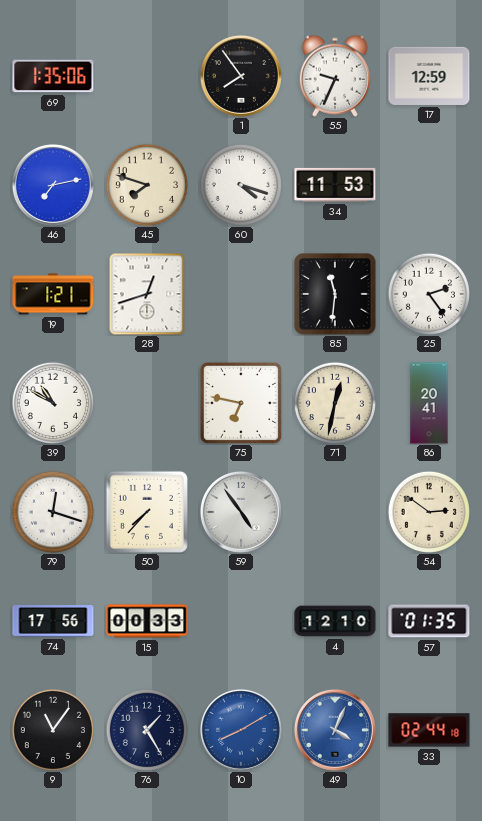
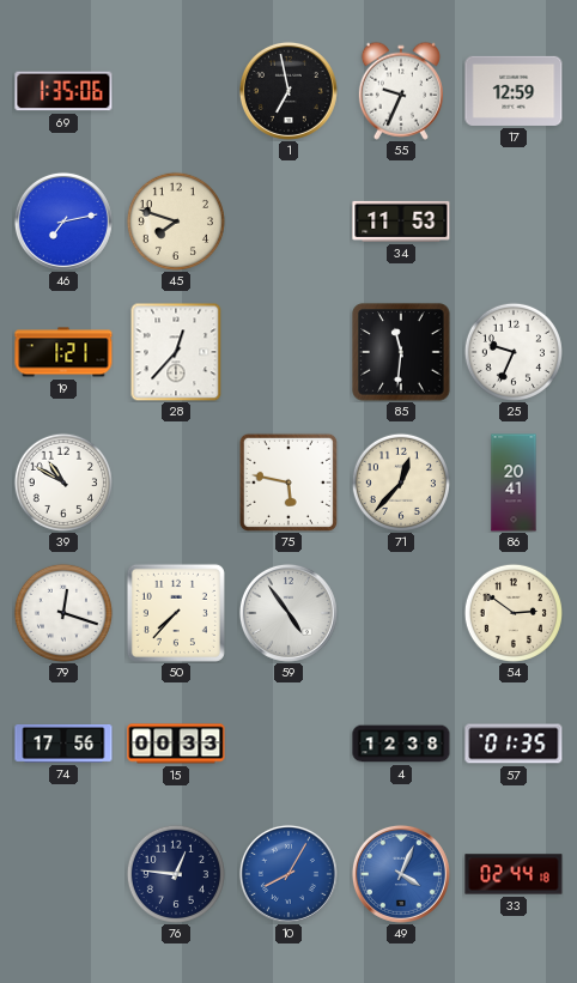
1: 7:54 -> 6:58 (288, 91)
60: 4:18 -> none (241, 185)
28: 12:42 -> 12:37 (176, 352)
25: 2:24 -> 9:34 (514, 352)
75: 6:47 -> 5:47 (288, 483)
71: 12:32 -> 12:37 (401, 483)
4: 12:10 -> 12:38 (401, 744)
9: 11:06 -> none (53, 730)
76: 1:25 -> 12:46 (176, 874)
10: 8:10 -> 8:05 (288, 874)
